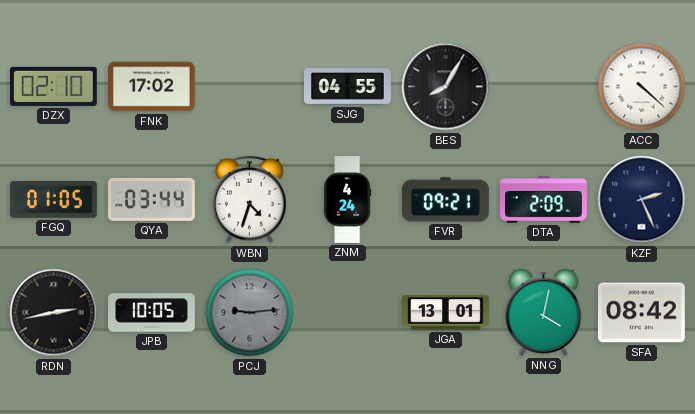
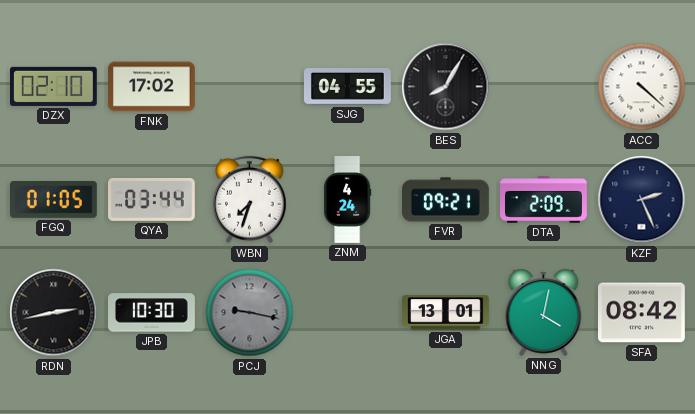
WBN: 4:33 -> 7:33 (250, 200)
JPB: 10:05 -> 10:30 (152, 313)
PCJ: 9:14 -> 9:17 (250, 313)
